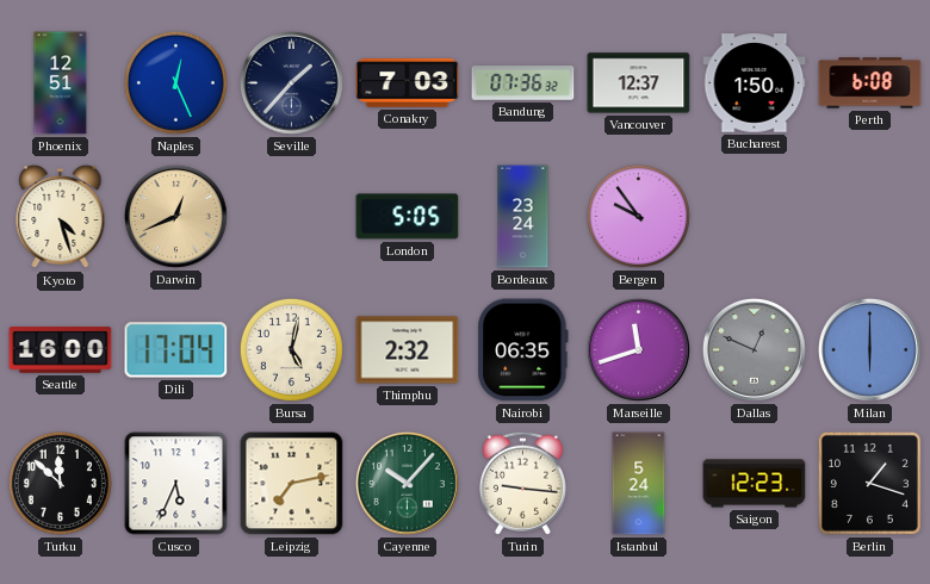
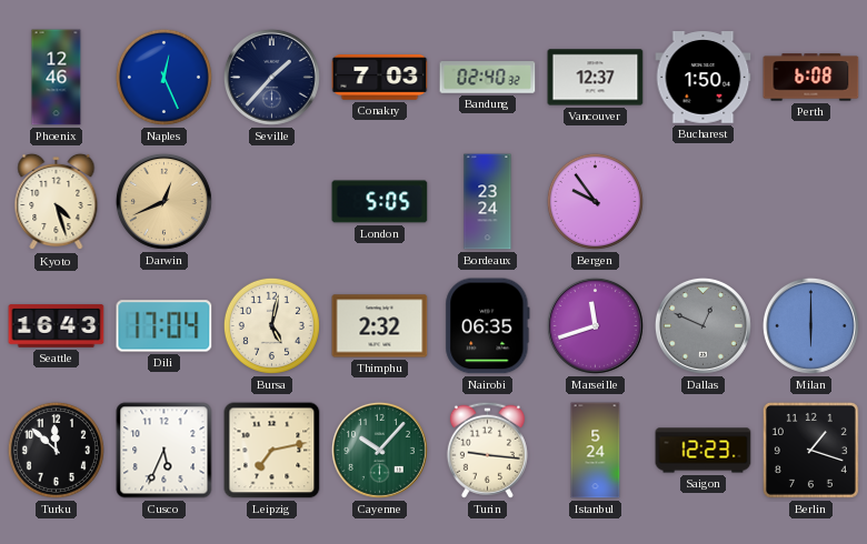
Phoenix: 12:51 -> 12:46 (57, 78)
Bandung: 07:36 -> 02:40 (488, 78)
Seattle: 16:00 -> 16:43 (57, 326)
